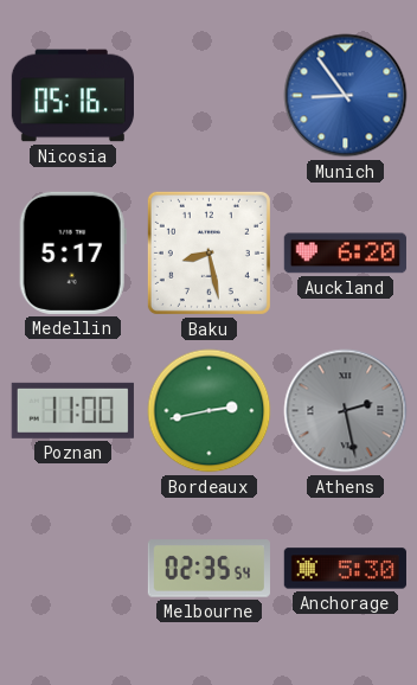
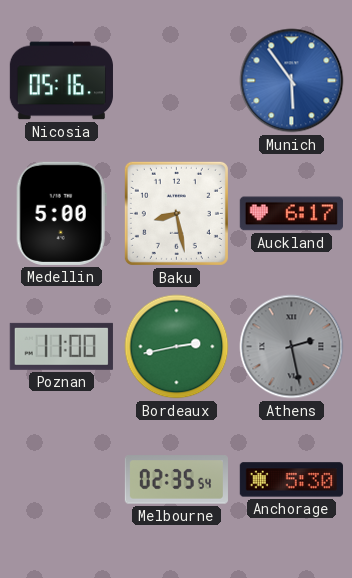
Munich: 8:54 -> 5:54 (292, 81)
Medellin: 5:17 -> 5:00 (61, 213)
Auckland: 6:20 -> 6:17 (291, 214)
